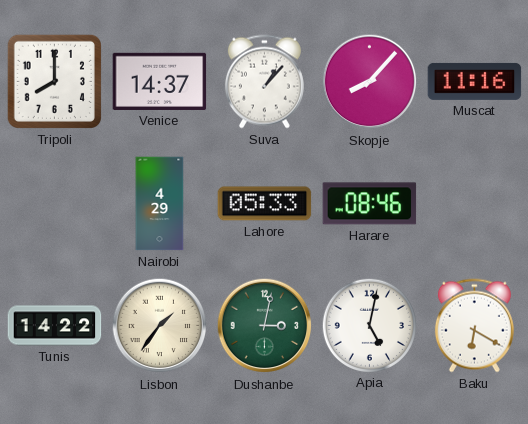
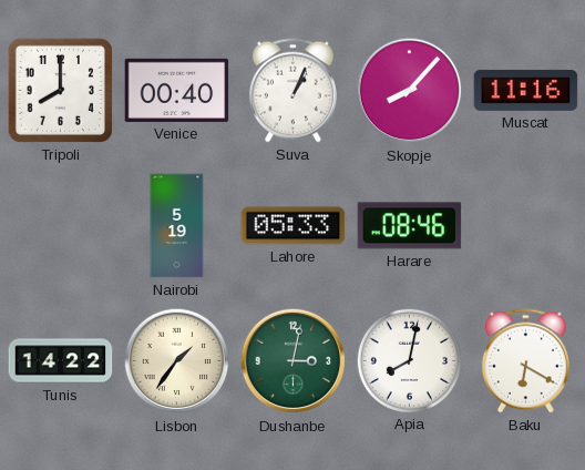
Venice: 14:37 -> 00:40 (177, 90)
Suva: 1:07 -> 1:04 (292, 91)
Nairobi: 4:29 -> 5:19 (177, 226)
Apia: 5:02 -> 8:02 (409, 360)
